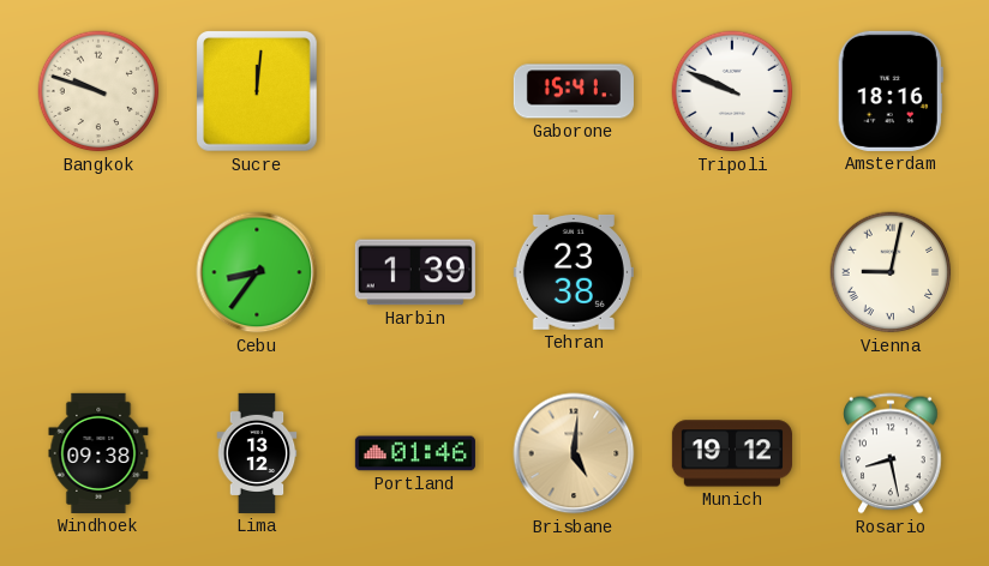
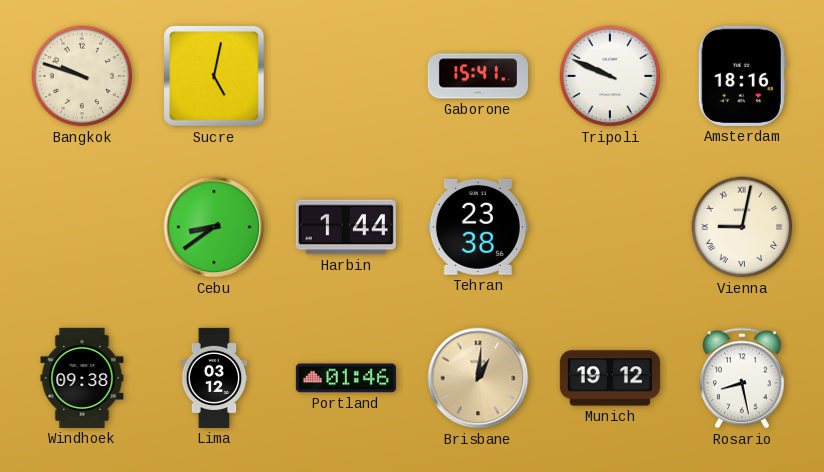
Sucre: 12:01 -> 5:02 (215, 77)
Cebu: 8:36 -> 8:39 (214, 227)
Harbin: 1:39 -> 1:44 (346, 227)
Lima: 13:12 -> 03:12 (214, 378)
Brisbane: 5:01 -> 1:01 (478, 378)
